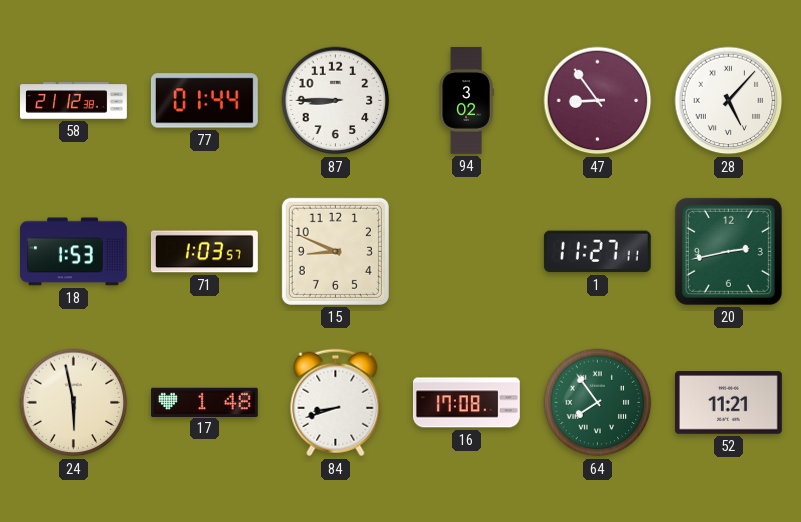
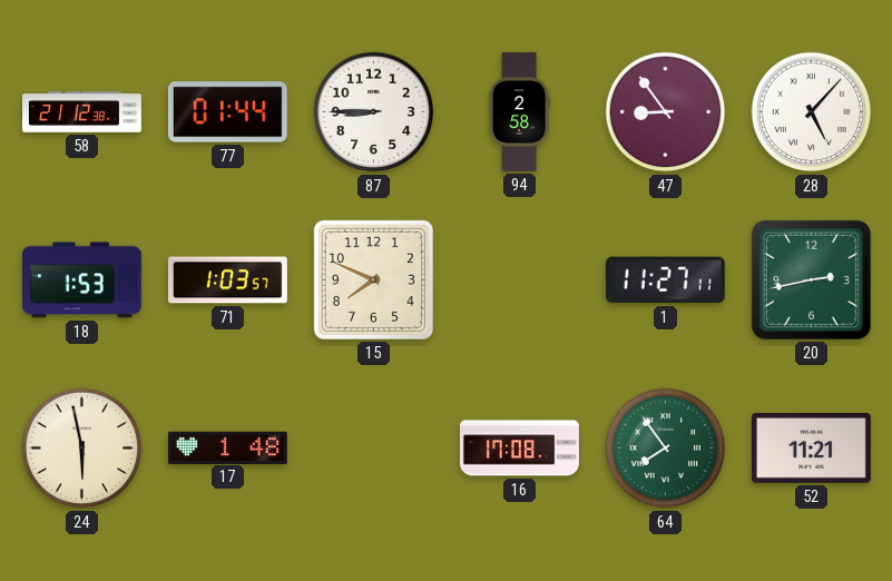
94: 3:02 -> 2:58 (519, 112)
15: 8:49 -> 7:49 (373, 279)
84: 8:42 -> none (336, 403)
